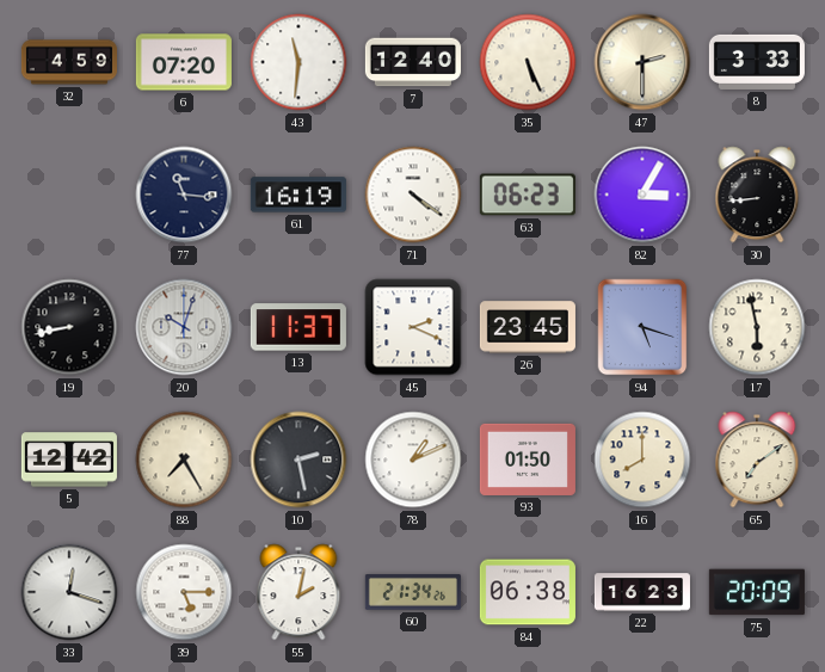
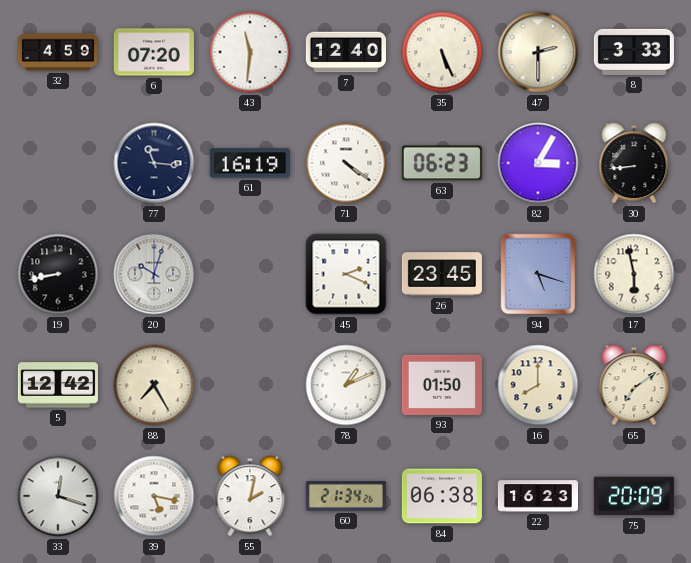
13: 11:37 -> none (298, 327)
10: 2:28 -> none (298, 460)
39: 5:15 -> 5:17 (154, 496)
